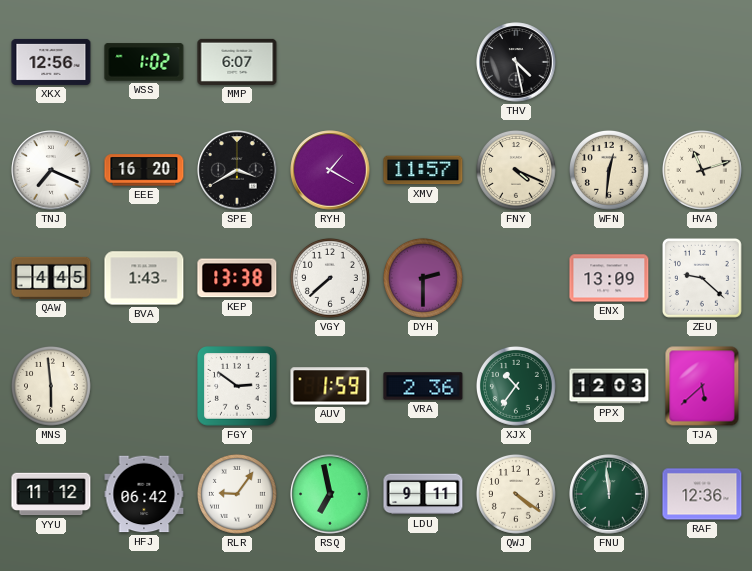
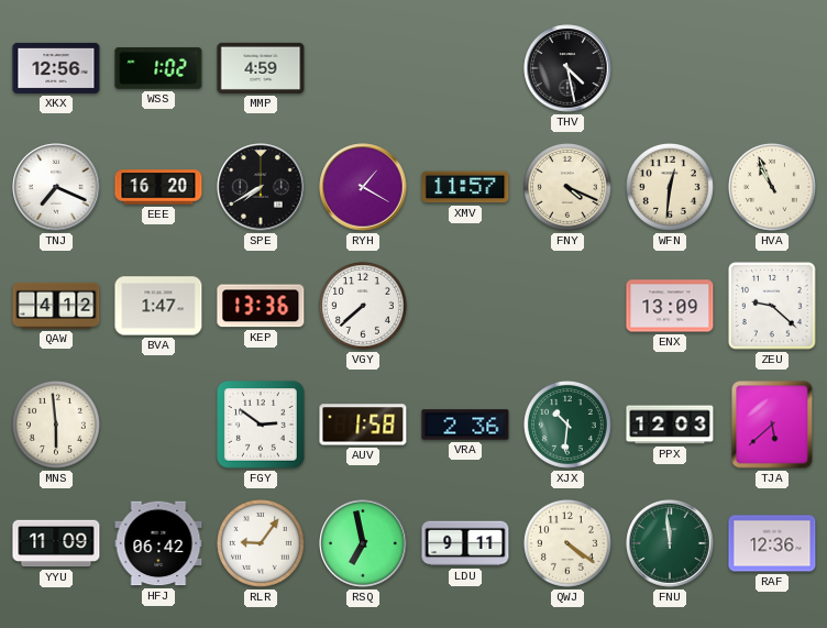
MMP: 6:07 -> 4:59 (261, 68)
SPE: 3:40 -> 7:40 (261, 187)
HVA: 11:12 -> 10:56 (772, 187)
QAW: 4:45 -> 4:12 (56, 306)
BVA: 1:43 -> 1:47 (158, 306)
KEP: 13:38 -> 13:36 (261, 306)
DYH: 2:30 -> none (423, 278)
AUV: 1:59 -> 1:58 (363, 425)
XJX: 10:36 -> 10:31 (567, 425)
YYU: 11:12 -> 11:09 (56, 543)
